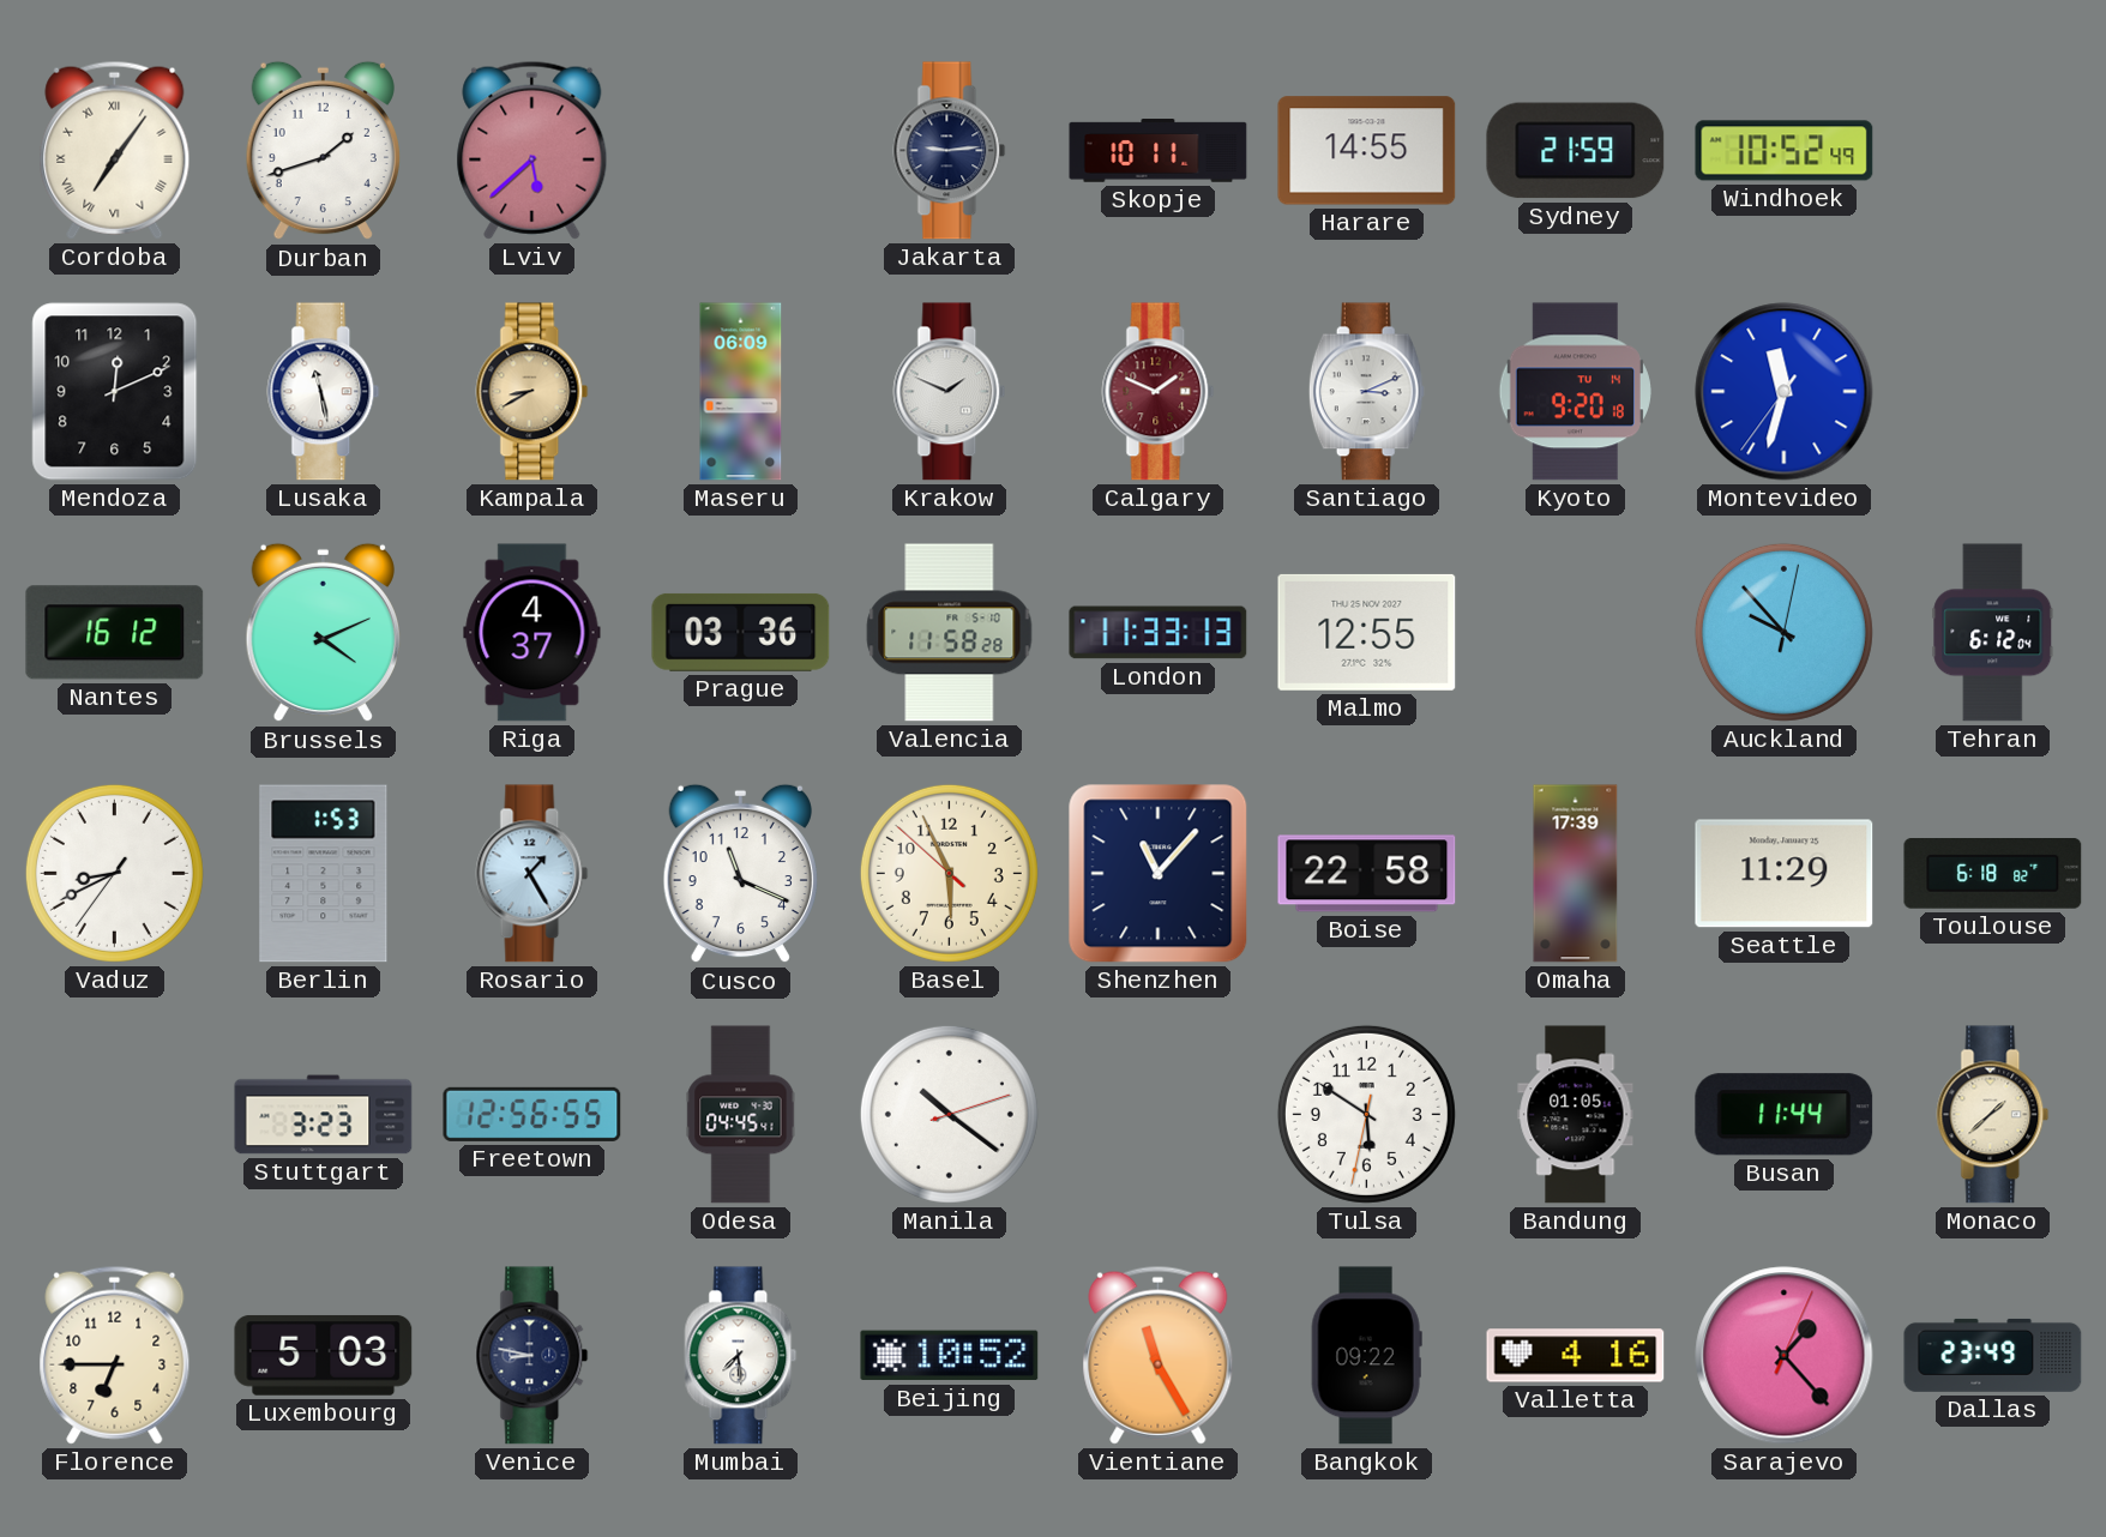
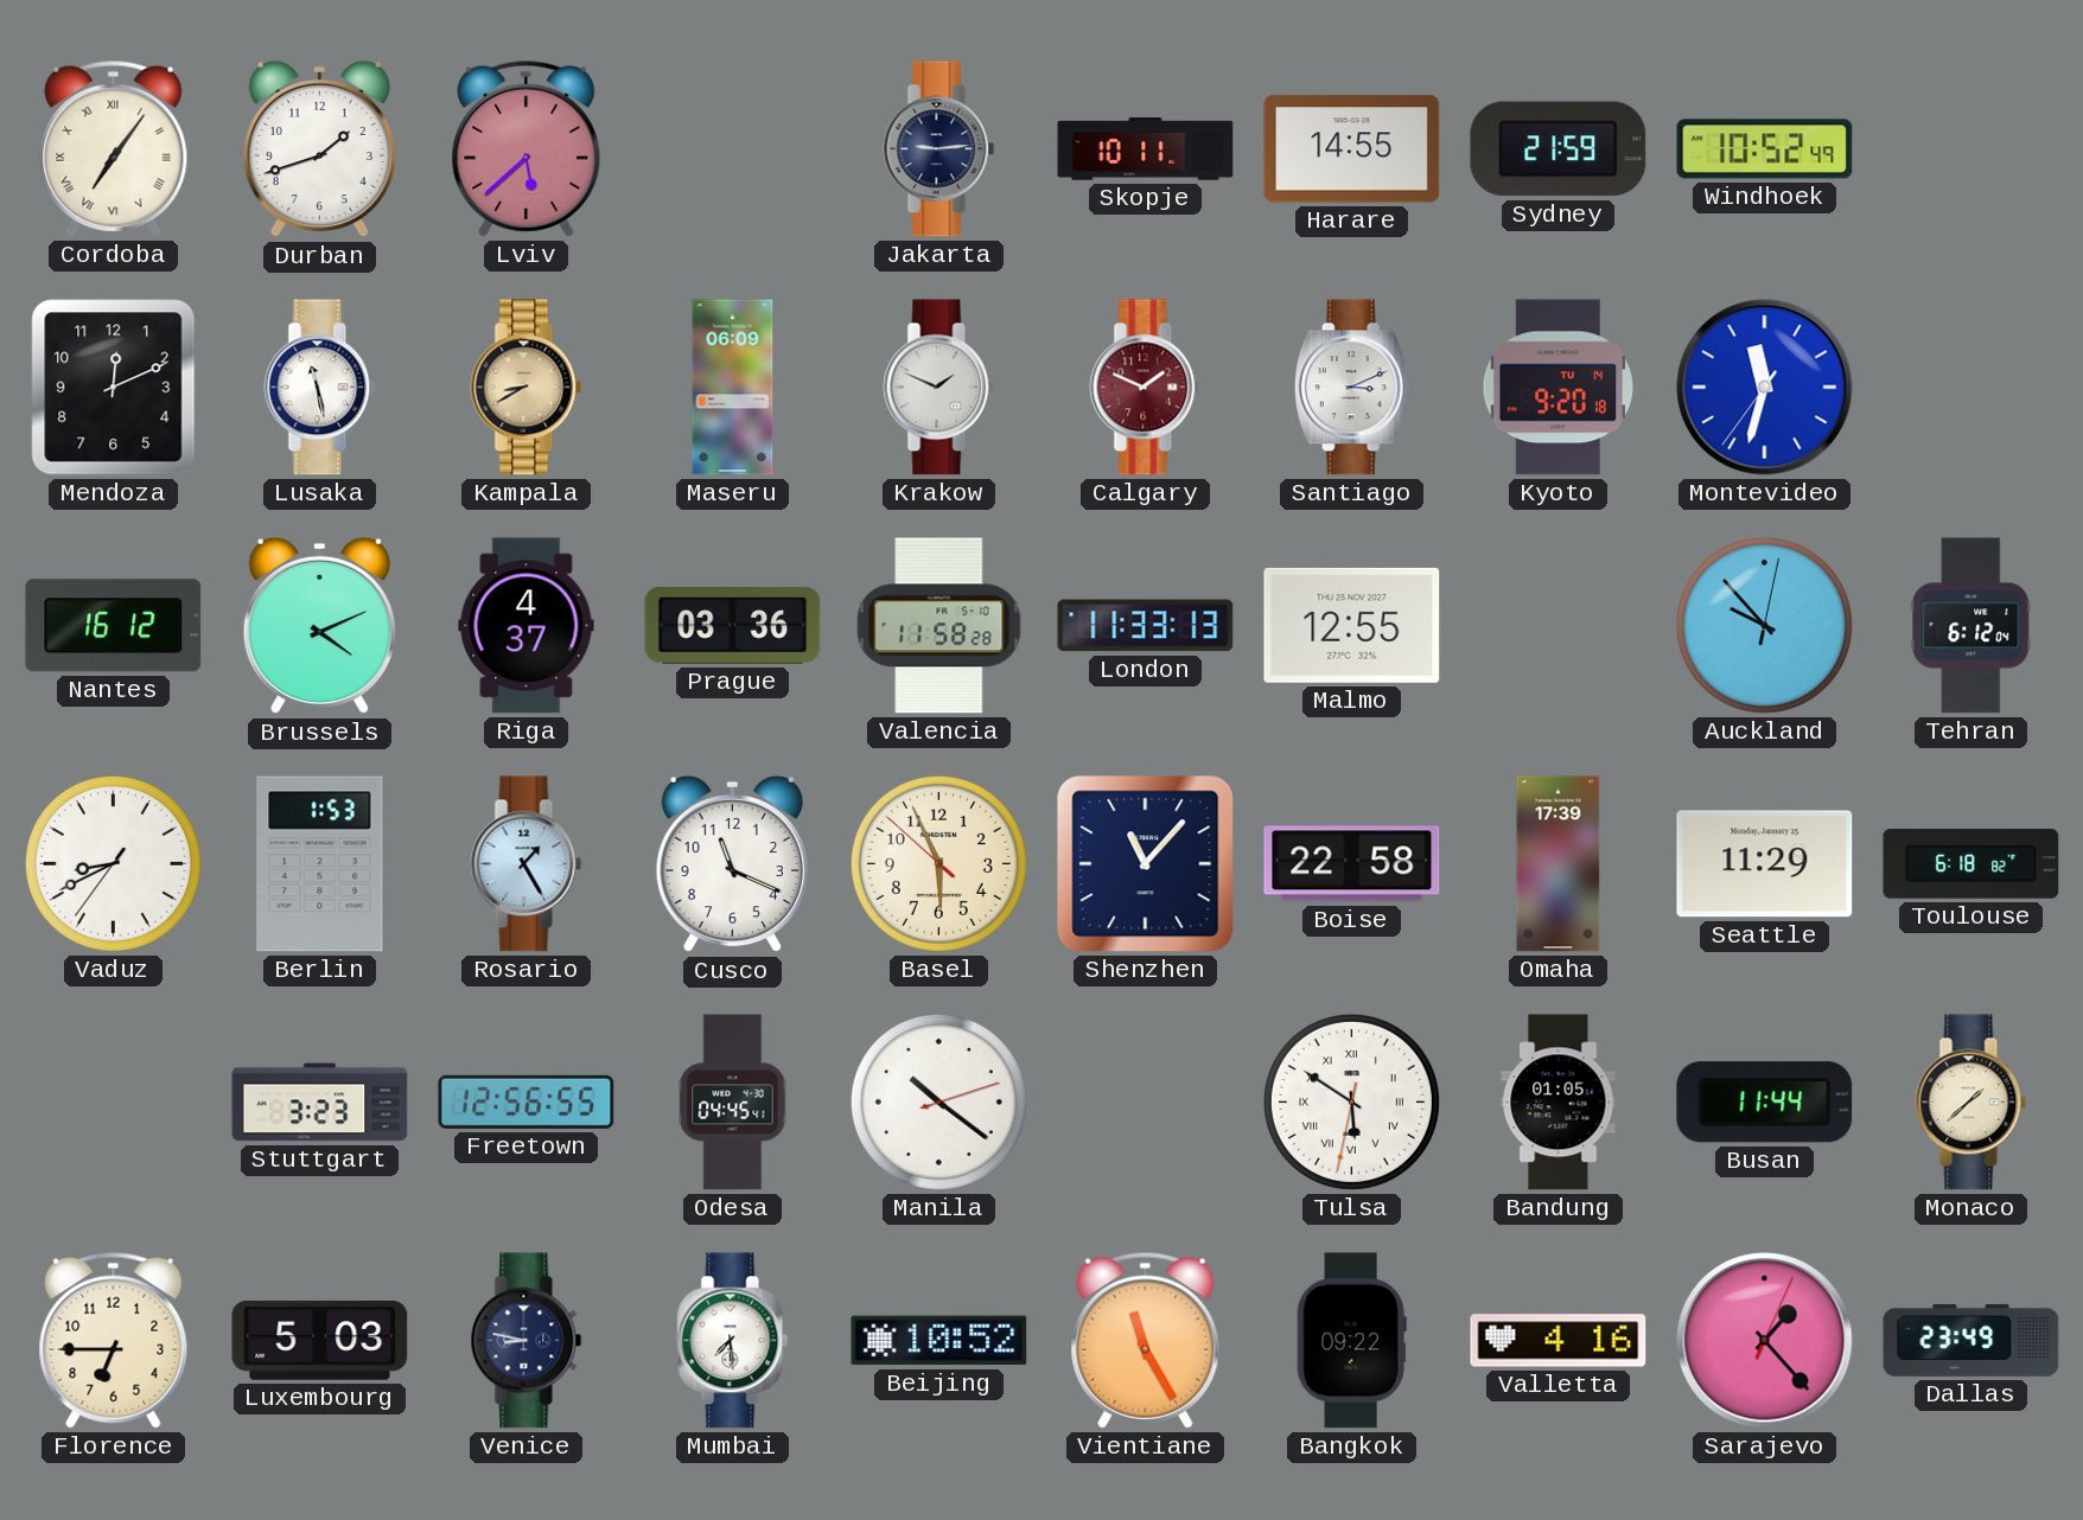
Tulsa numerals: Arabic -> Roman (1351, 1101)
